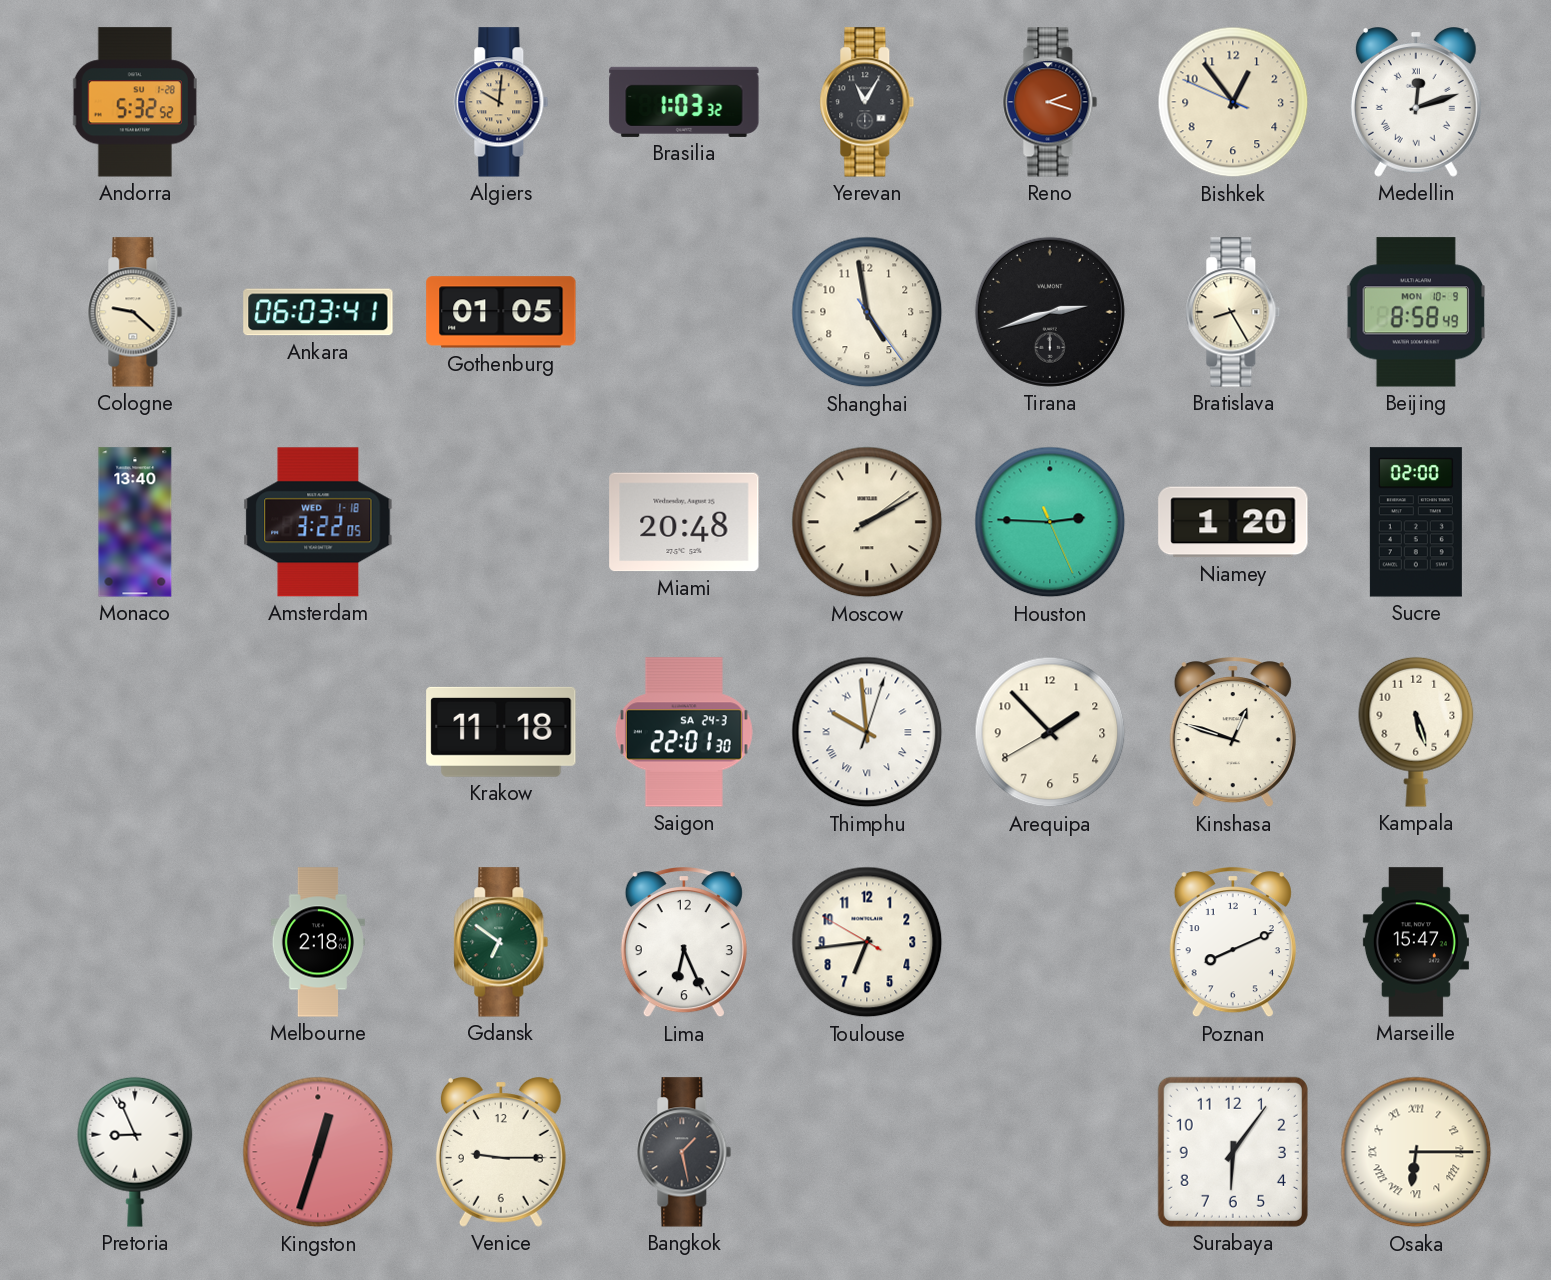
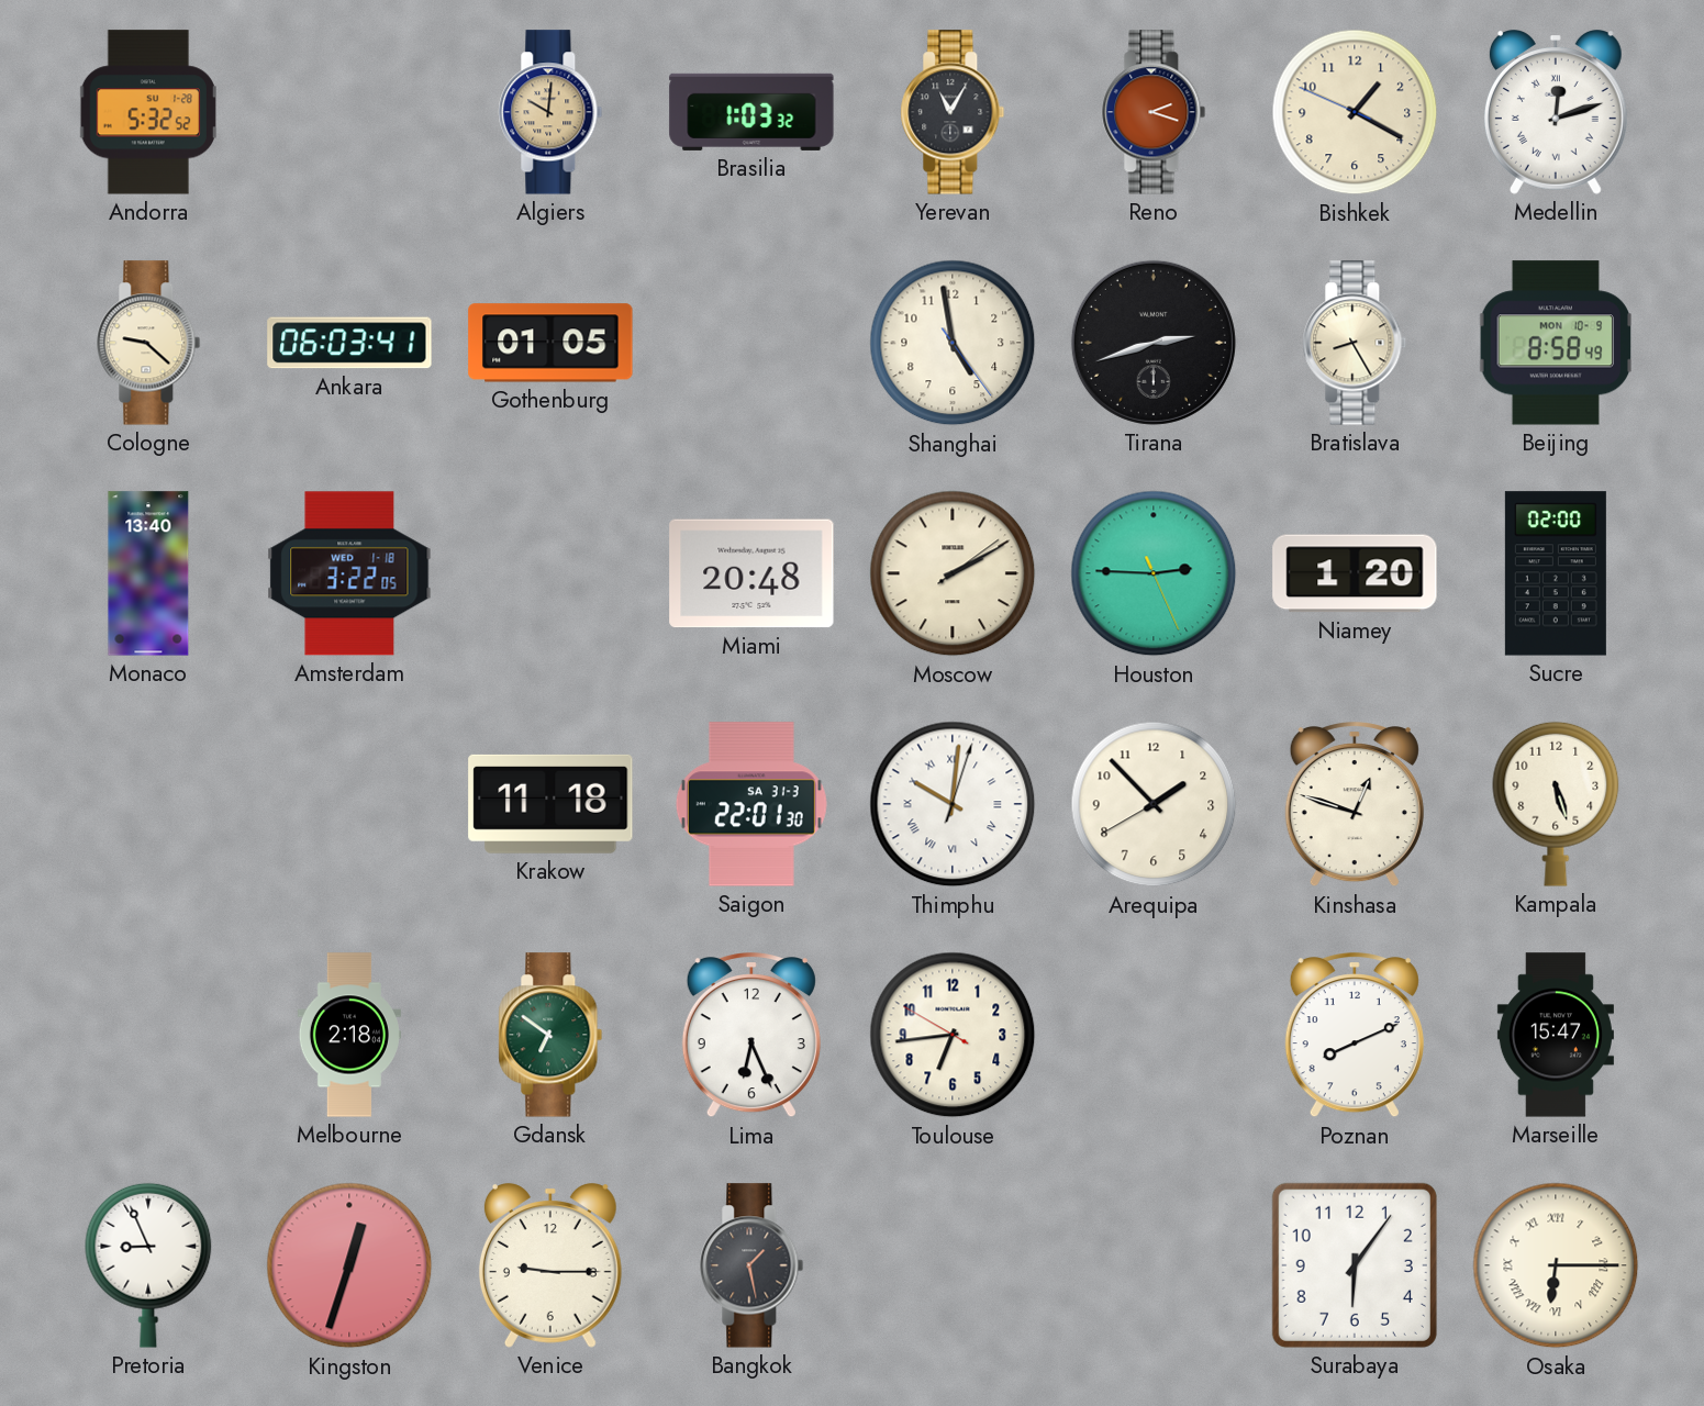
Bishkek: 12:53 -> 1:19 (1355, 112)
Saigon date: SA 24-3 -> SA 31-3 (751, 804)
Thimphu: 9:59 -> 10:01 (953, 804)
